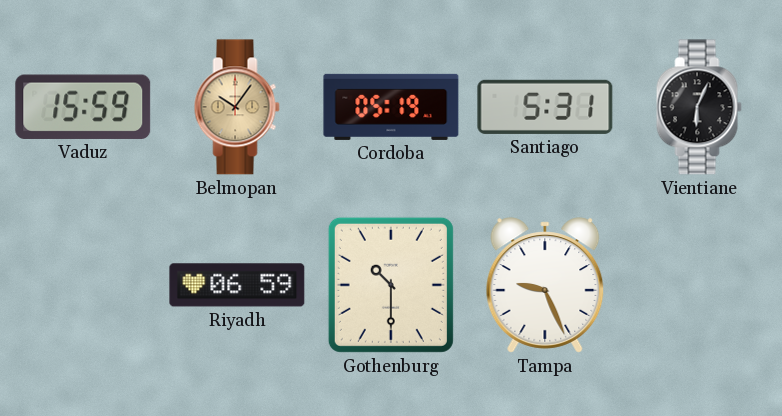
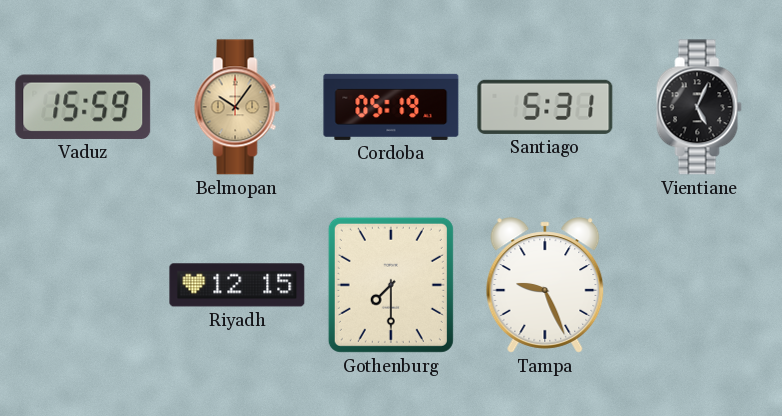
Vientiane: 6:04 -> 5:04 (699, 107)
Riyadh: 06:59 -> 12:15 (237, 285)
Gothenburg: 10:30 -> 7:30 (391, 285)
